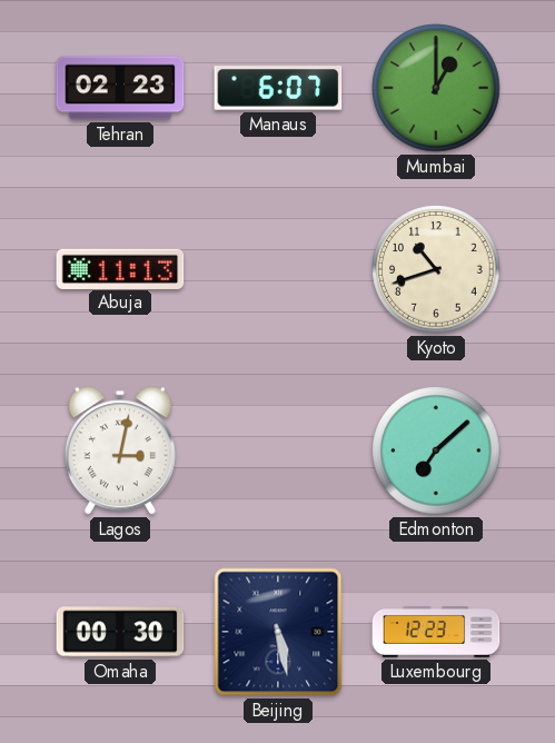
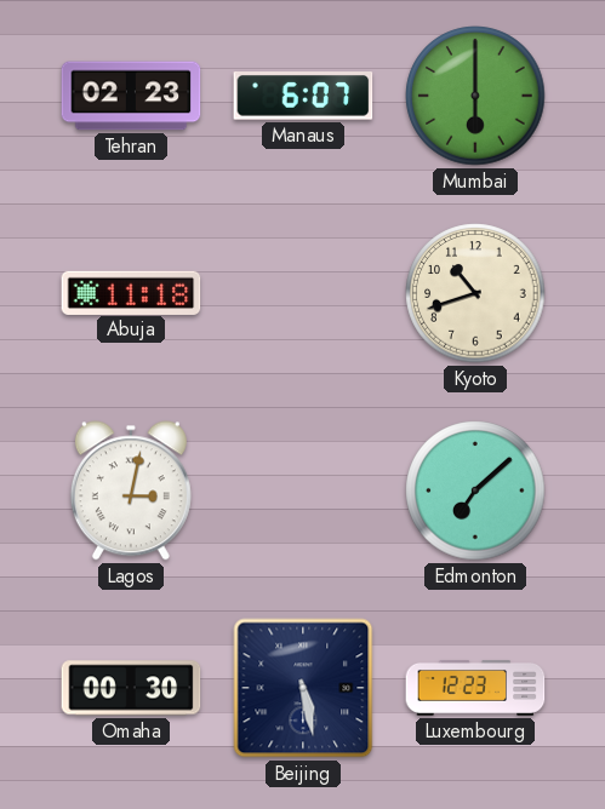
Mumbai: 1:00 -> 6:00 (475, 96)
Abuja: 11:13 -> 11:18 (131, 292)
